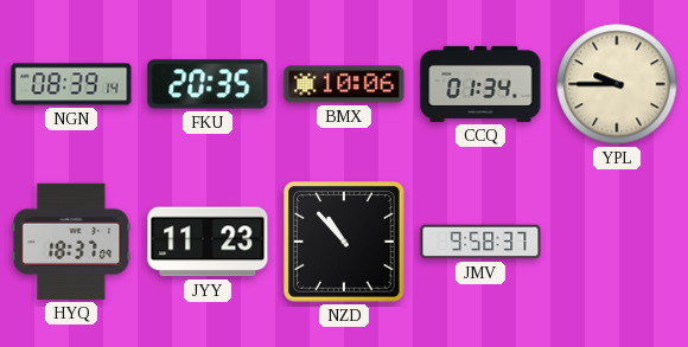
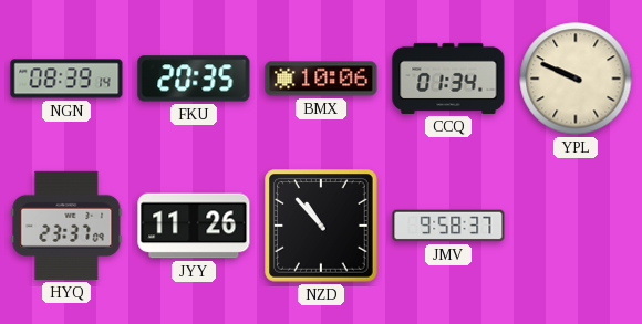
YPL: 9:45 -> 9:49 (576, 79)
HYQ: 18:37 -> 23:37 (66, 226)
JYY: 11:23 -> 11:26 (194, 226)
